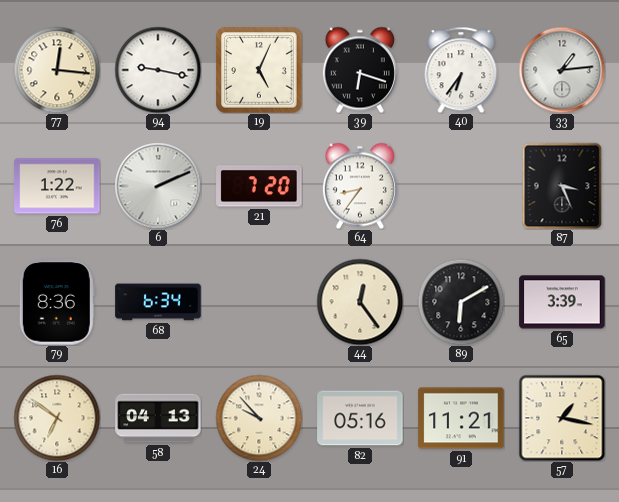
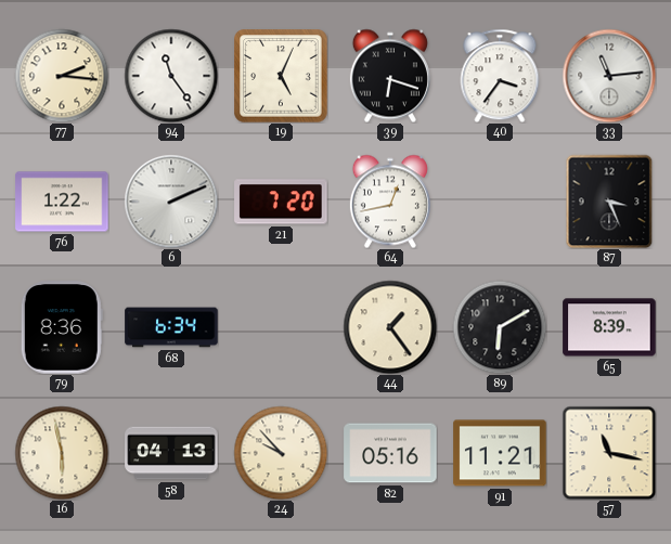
77: 12:16 -> 2:16 (62, 76)
94: 9:17 -> 11:24 (171, 76)
40: 6:36 -> 3:36 (500, 76)
33: 1:14 -> 11:14 (609, 76)
64: 8:36 -> 12:43 (390, 202)
44: 12:24 -> 1:24 (390, 327)
65: 3:39 -> 8:39 (609, 327)
16: 6:51 -> 5:58 (62, 453)
57: 1:17 -> 11:17 (609, 453)
